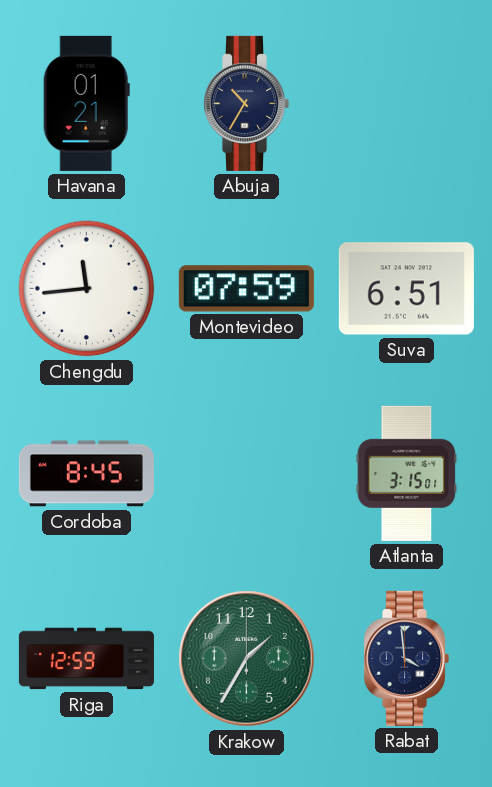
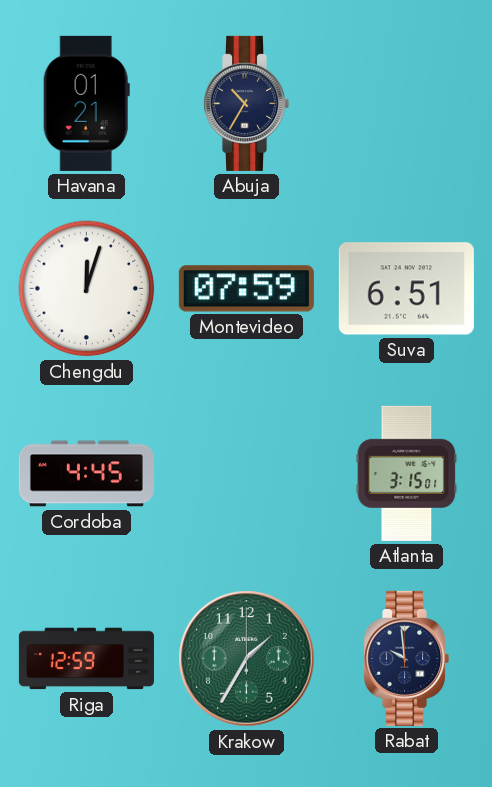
Chengdu: 11:44 -> 12:03 (87, 289)
Cordoba: 8:45 -> 4:45 (86, 474)
Rabat: 3:59 -> 9:59 (407, 658)
